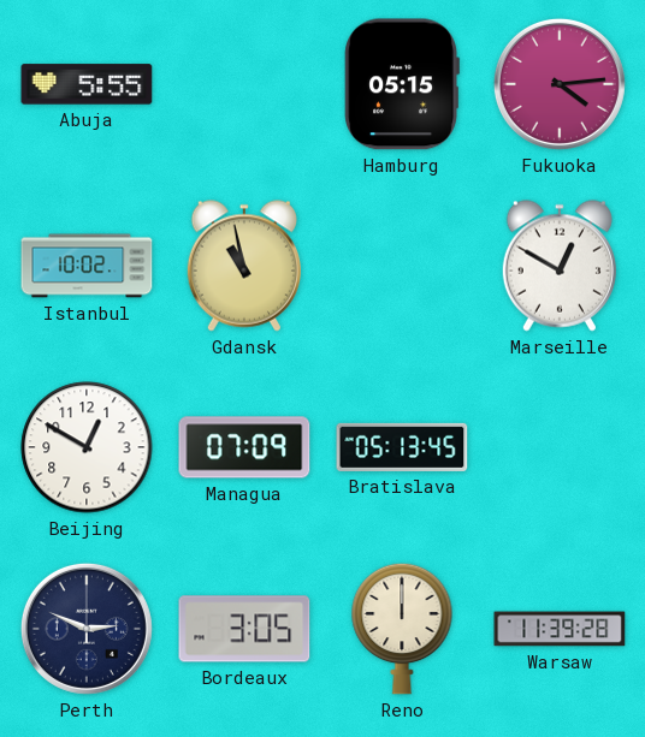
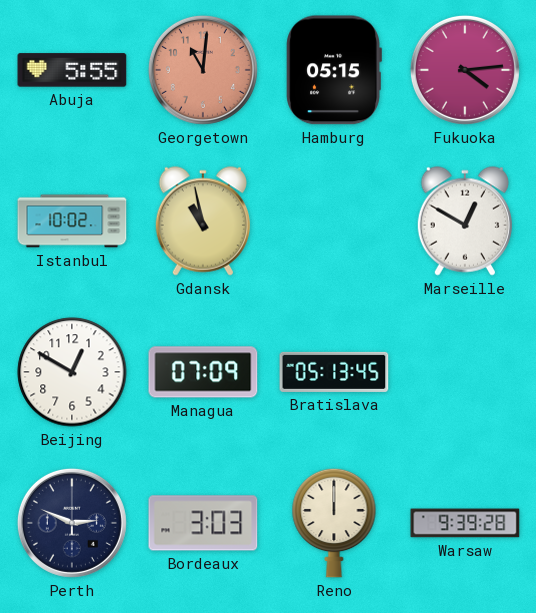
Georgetown: none -> 11:01 (203, 70)
Bordeaux: 3:05 -> 3:03 (203, 523)
Warsaw: 11:39 -> 9:39 (465, 523)
